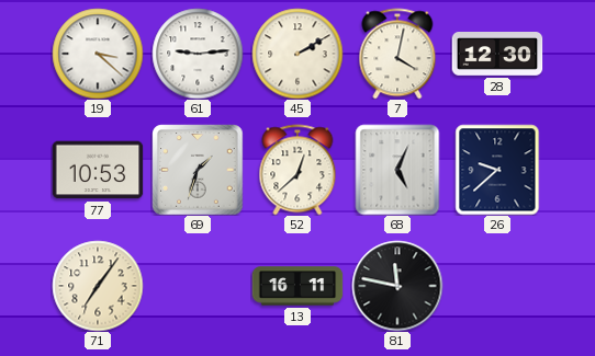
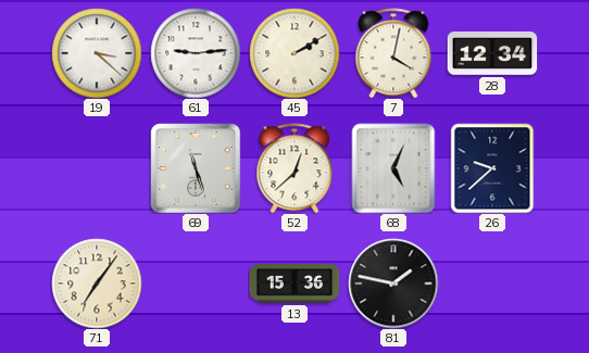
28: 12:30 -> 12:34 (492, 53)
77: 10:53 -> none (98, 170)
69: 1:33 -> 11:27 (196, 168)
13: 16:11 -> 15:36 (294, 283)
81: 11:47 -> 1:47 (393, 283)
